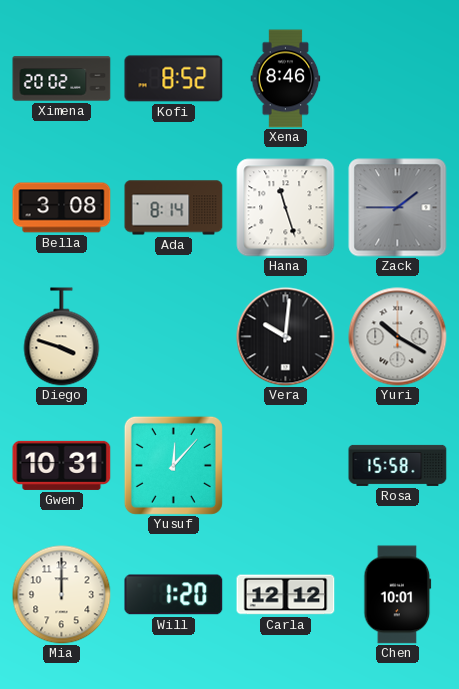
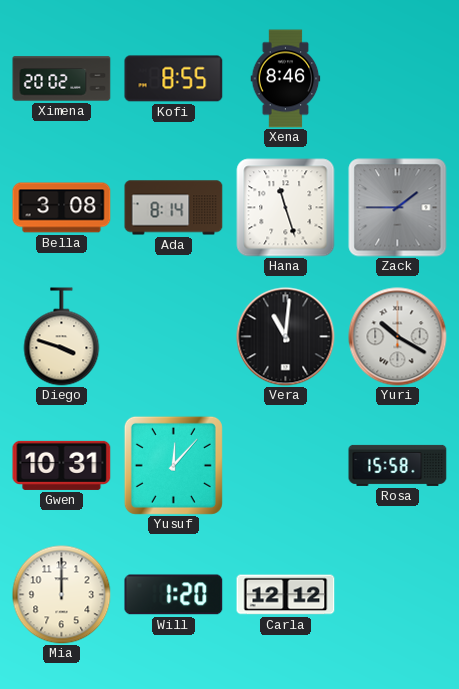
Kofi: 8:52 -> 8:55 (174, 79)
Vera: 10:01 -> 11:01 (286, 337)
Chen: 10:01 -> none (398, 595)
